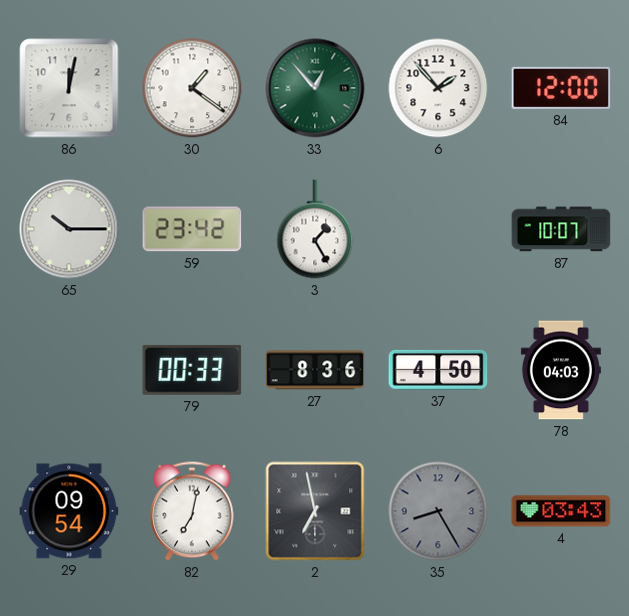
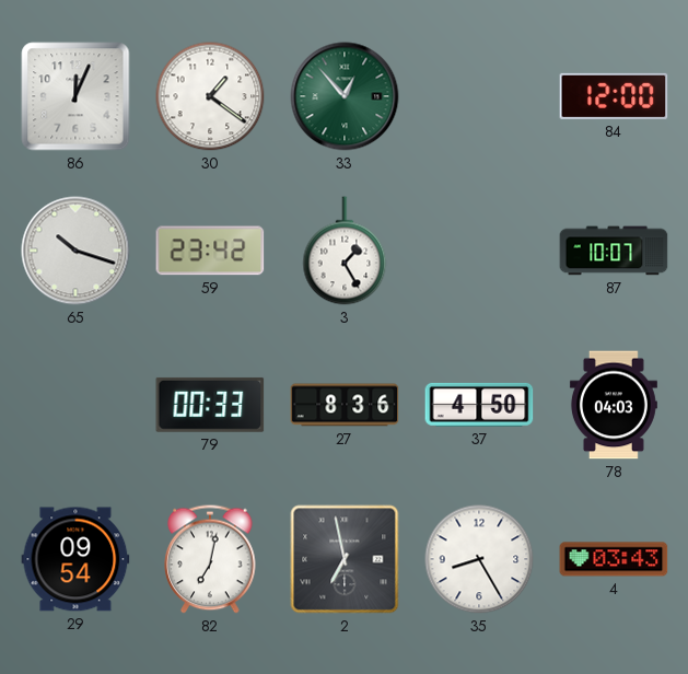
86: 12:02 -> 12:04 (75, 96)
6: 1:53 -> none (438, 88)
65: 10:15 -> 10:18 (75, 251)
35 dial: grey -> white (479, 559)
